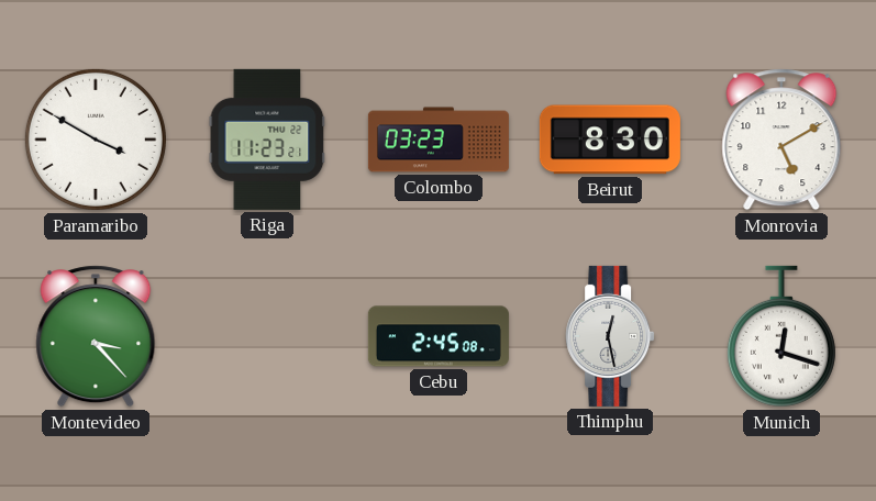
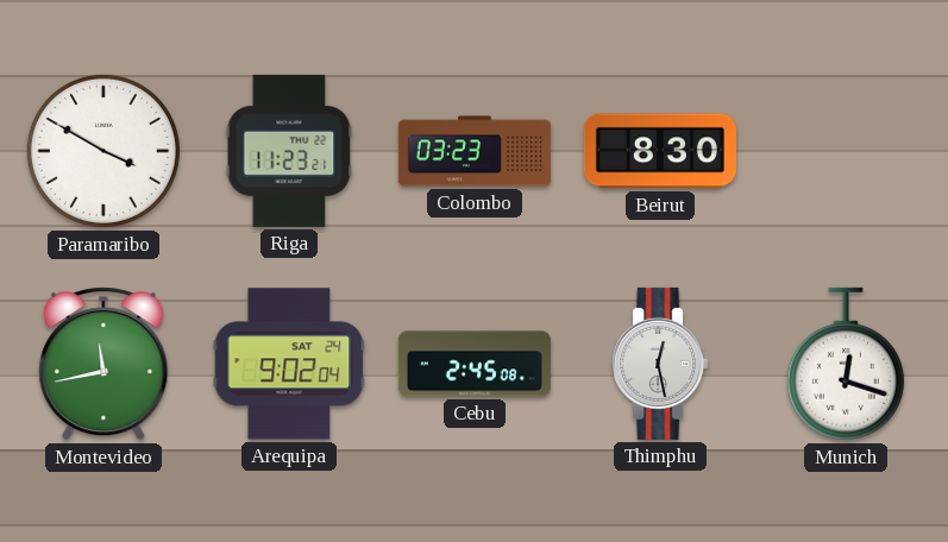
Monrovia: 5:10 -> none (781, 140)
Montevideo: 3:23 -> 11:43 (103, 364)
Arequipa: none -> 9:02 (289, 364)
